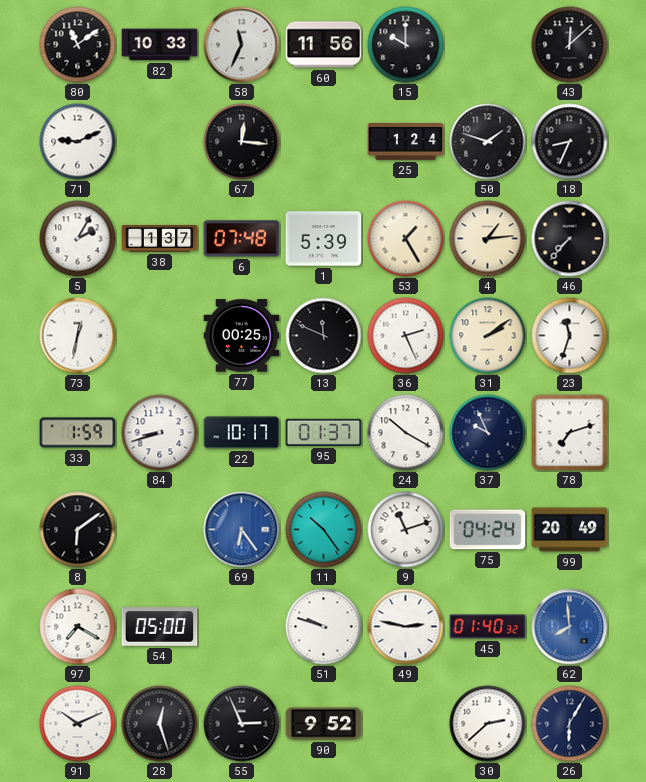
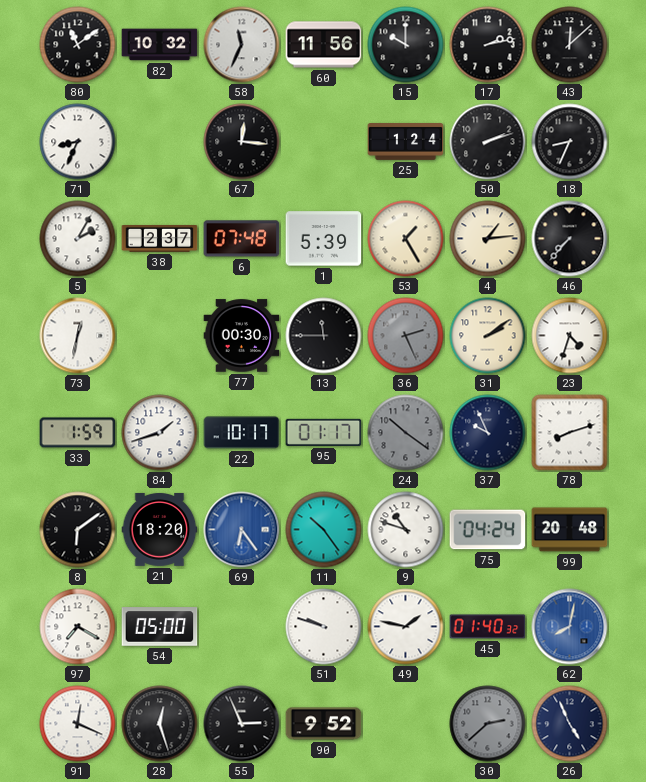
82: 10:33 -> 10:32 (160, 45)
17: none -> 2:13 (488, 45)
71: 9:11 -> 8:34 (78, 142)
50: 1:48 -> 2:12 (488, 142)
38: 1:37 -> 2:37 (160, 239)
77: 00:25 -> 00:30 (242, 336)
13: 11:49 -> 11:45 (324, 336)
36 dial: white -> grey (406, 336)
23: 11:33 -> 4:33 (570, 336)
84: 8:42 -> 1:42 (160, 433)
95: 01:37 -> 01:17 (324, 432)
24: 10:20 -> 10:21 (406, 433)
24 dial: white -> grey (406, 433)
78: 7:12 -> 8:12 (570, 433)
21: none -> 18:20 (160, 529)
9: 11:12 -> 10:48 (406, 530)
99: 20:49 -> 20:48 (570, 530)
49: 2:47 -> 1:47 (406, 627)
62: 7:59 -> 8:02 (570, 627)
91: 10:11 -> 12:19 (78, 724)
30 dial: white -> grey (488, 724)
26: 6:05 -> 4:56 (570, 724)
